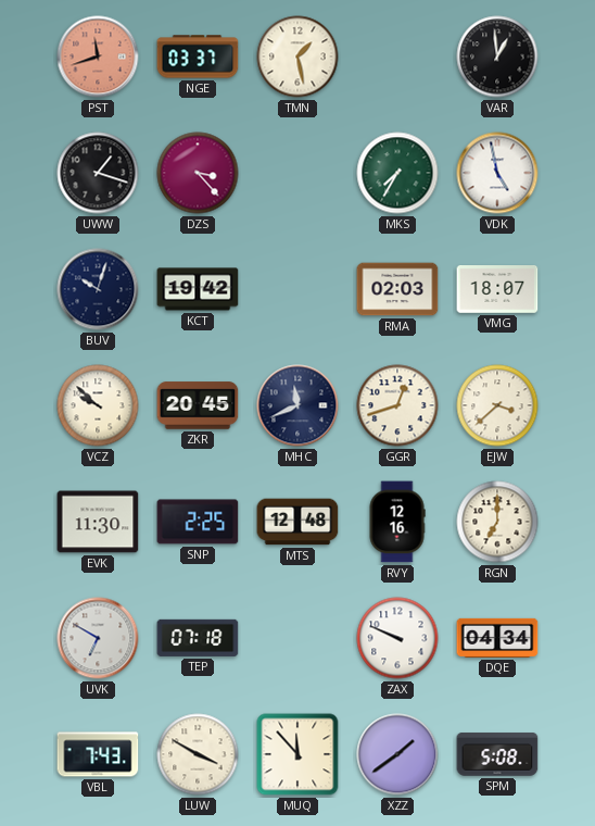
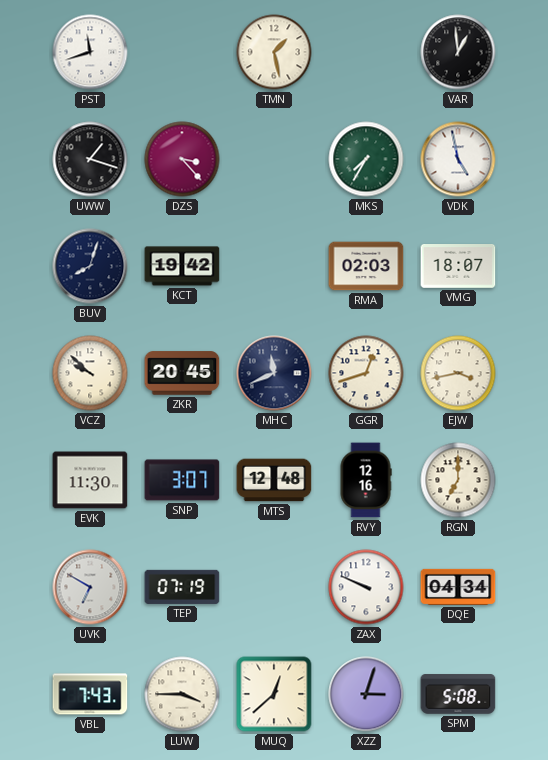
PST dial: salmon -> white (90, 52)
NGE: 03:37 -> none (198, 57)
BUV: 10:03 -> 8:03 (90, 266)
EJW: 3:38 -> 3:43 (458, 373)
SNP: 2:25 -> 3:07 (182, 480)
TEP: 07:18 -> 07:19 (182, 587)
LUW: 3:50 -> 3:45 (182, 694)
MUQ: 11:53 -> 12:38 (274, 694)
XZZ: 1:39 -> 3:03 (366, 694)
